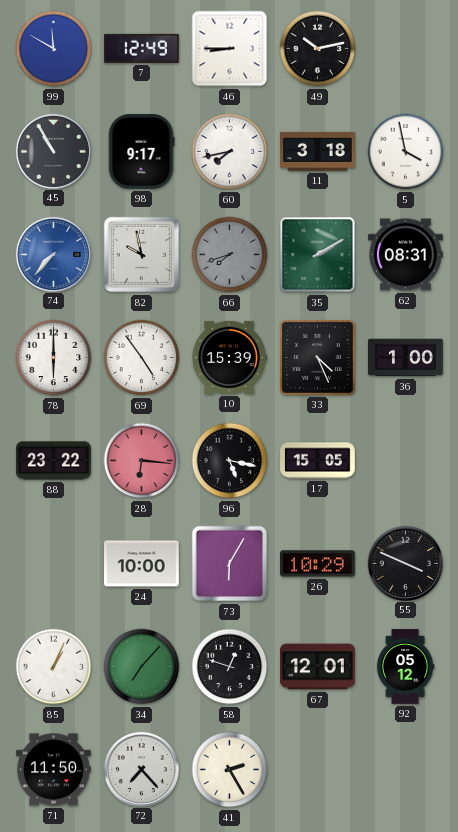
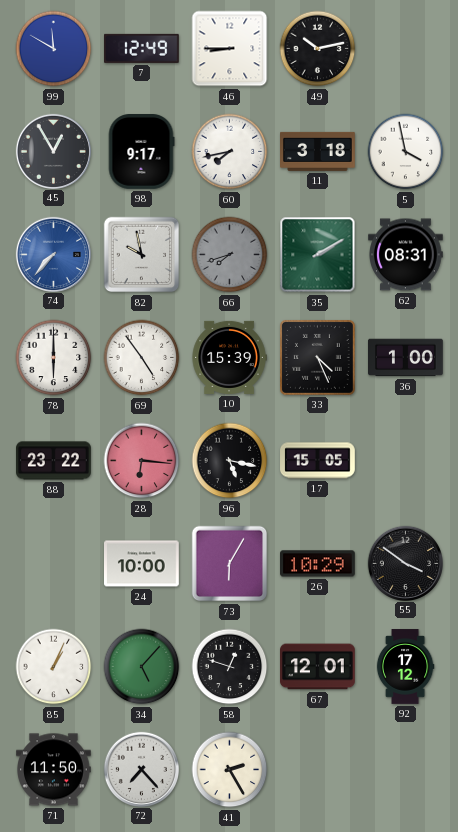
45: 10:55 -> 12:55 (53, 151)
55: 3:49 -> 3:51 (405, 563)
34: 7:07 -> 5:07 (142, 667)
92: 05:12 -> 17:12 (405, 667)
